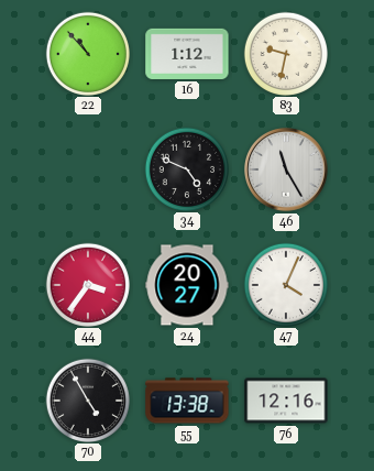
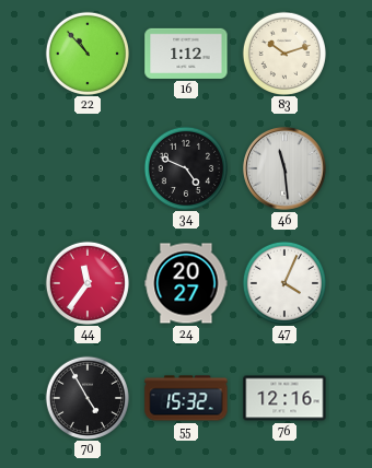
83: 9:32 -> 10:12 (283, 52)
46: 11:25 -> 11:29 (286, 169)
44: 3:36 -> 11:36 (86, 282)
55: 13:38 -> 15:32 (186, 398)
